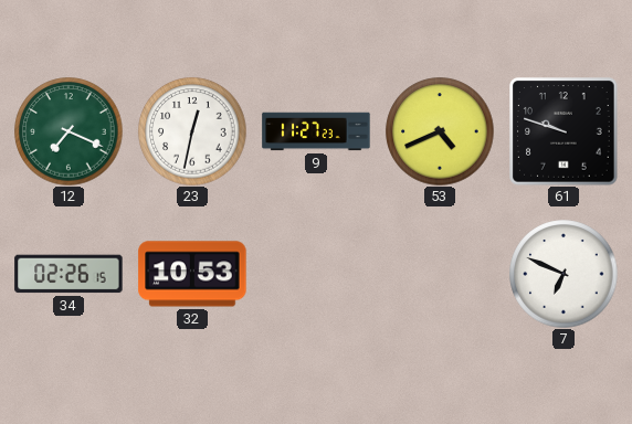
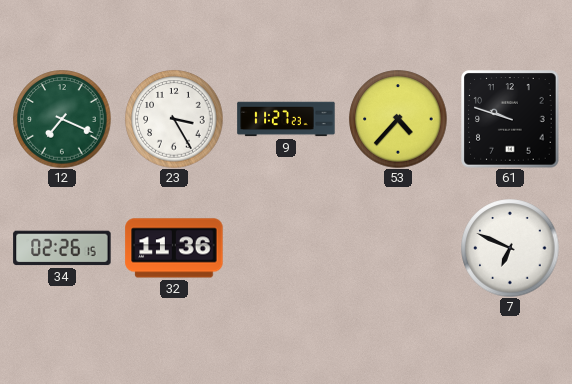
23: 12:32 -> 3:25 (174, 119)
53: 4:41 -> 4:37 (398, 119)
32: 10:53 -> 11:36 (174, 248)
